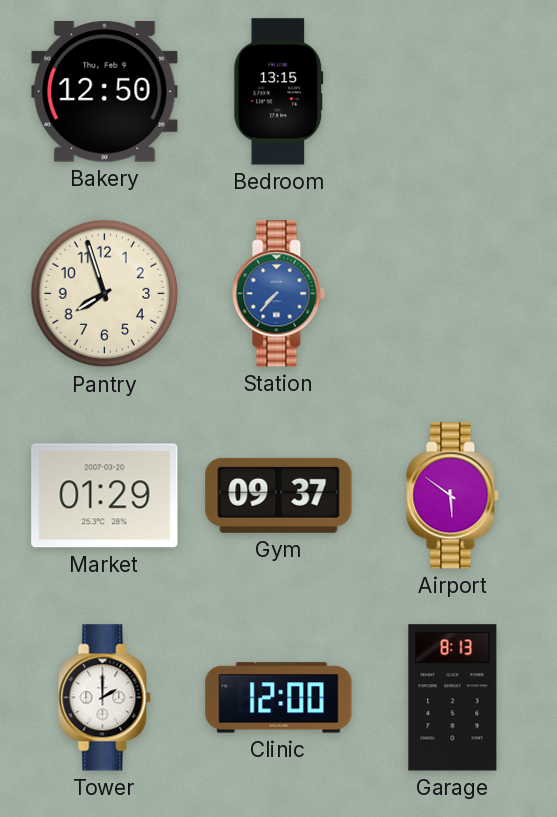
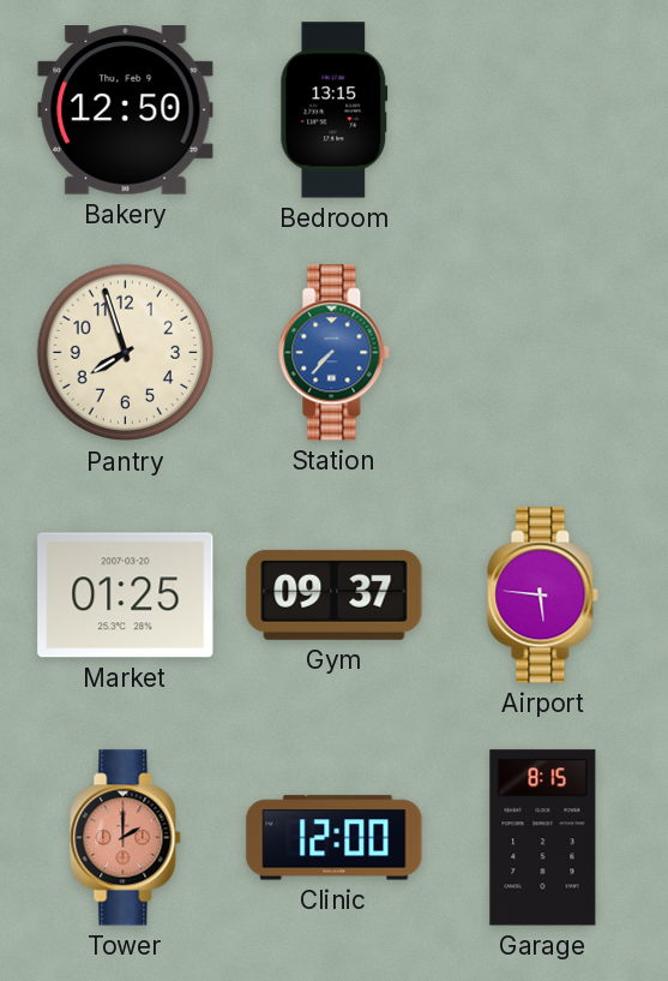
Market: 01:29 -> 01:25 (126, 596)
Airport: 5:51 -> 5:46 (543, 596)
Tower dial: white -> salmon (126, 838)
Garage: 8:13 -> 8:15 (543, 838)
